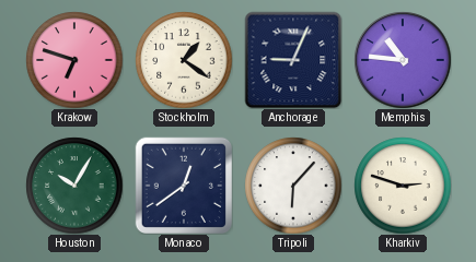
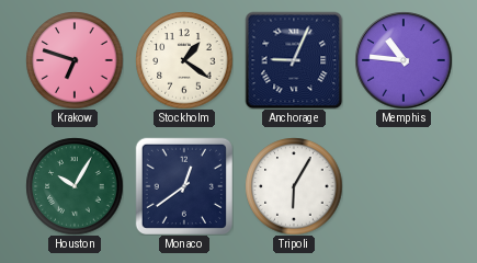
Tripoli: 6:07 -> 6:05 (294, 186)
Kharkiv: 2:48 -> none (403, 186)
